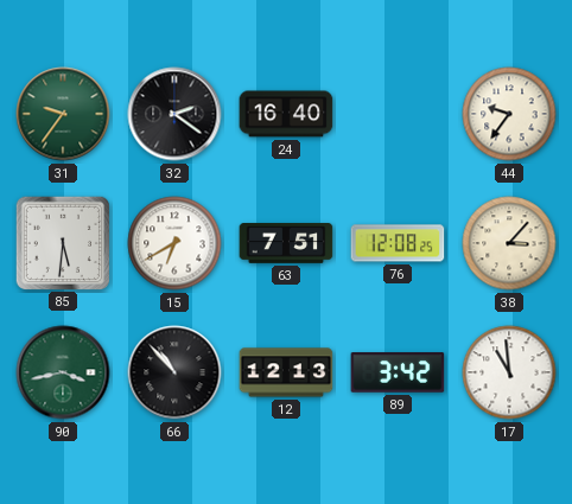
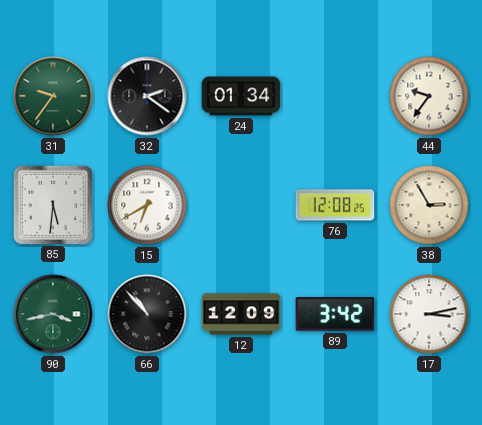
24: 16:40 -> 01:34 (241, 96)
63: 7:51 -> none (286, 244)
38: 3:07 -> 2:55 (429, 205)
12: 12:13 -> 12:09 (241, 314)
17: 10:59 -> 3:13 (429, 314)
